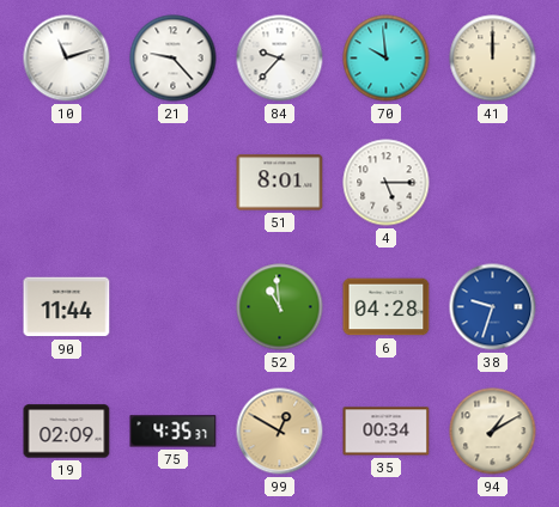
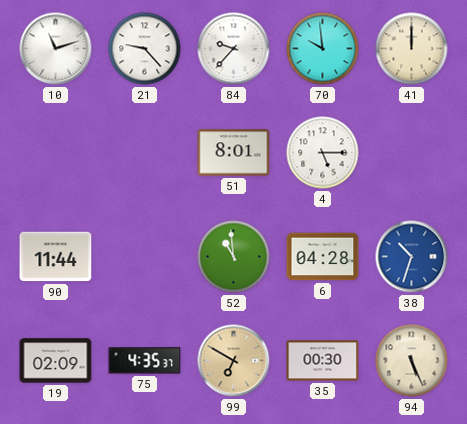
38: 9:33 -> 10:33 (412, 257)
99: 12:50 -> 6:50 (234, 361)
35: 00:34 -> 00:30 (323, 361)
94: 1:10 -> 5:26 (412, 361)
